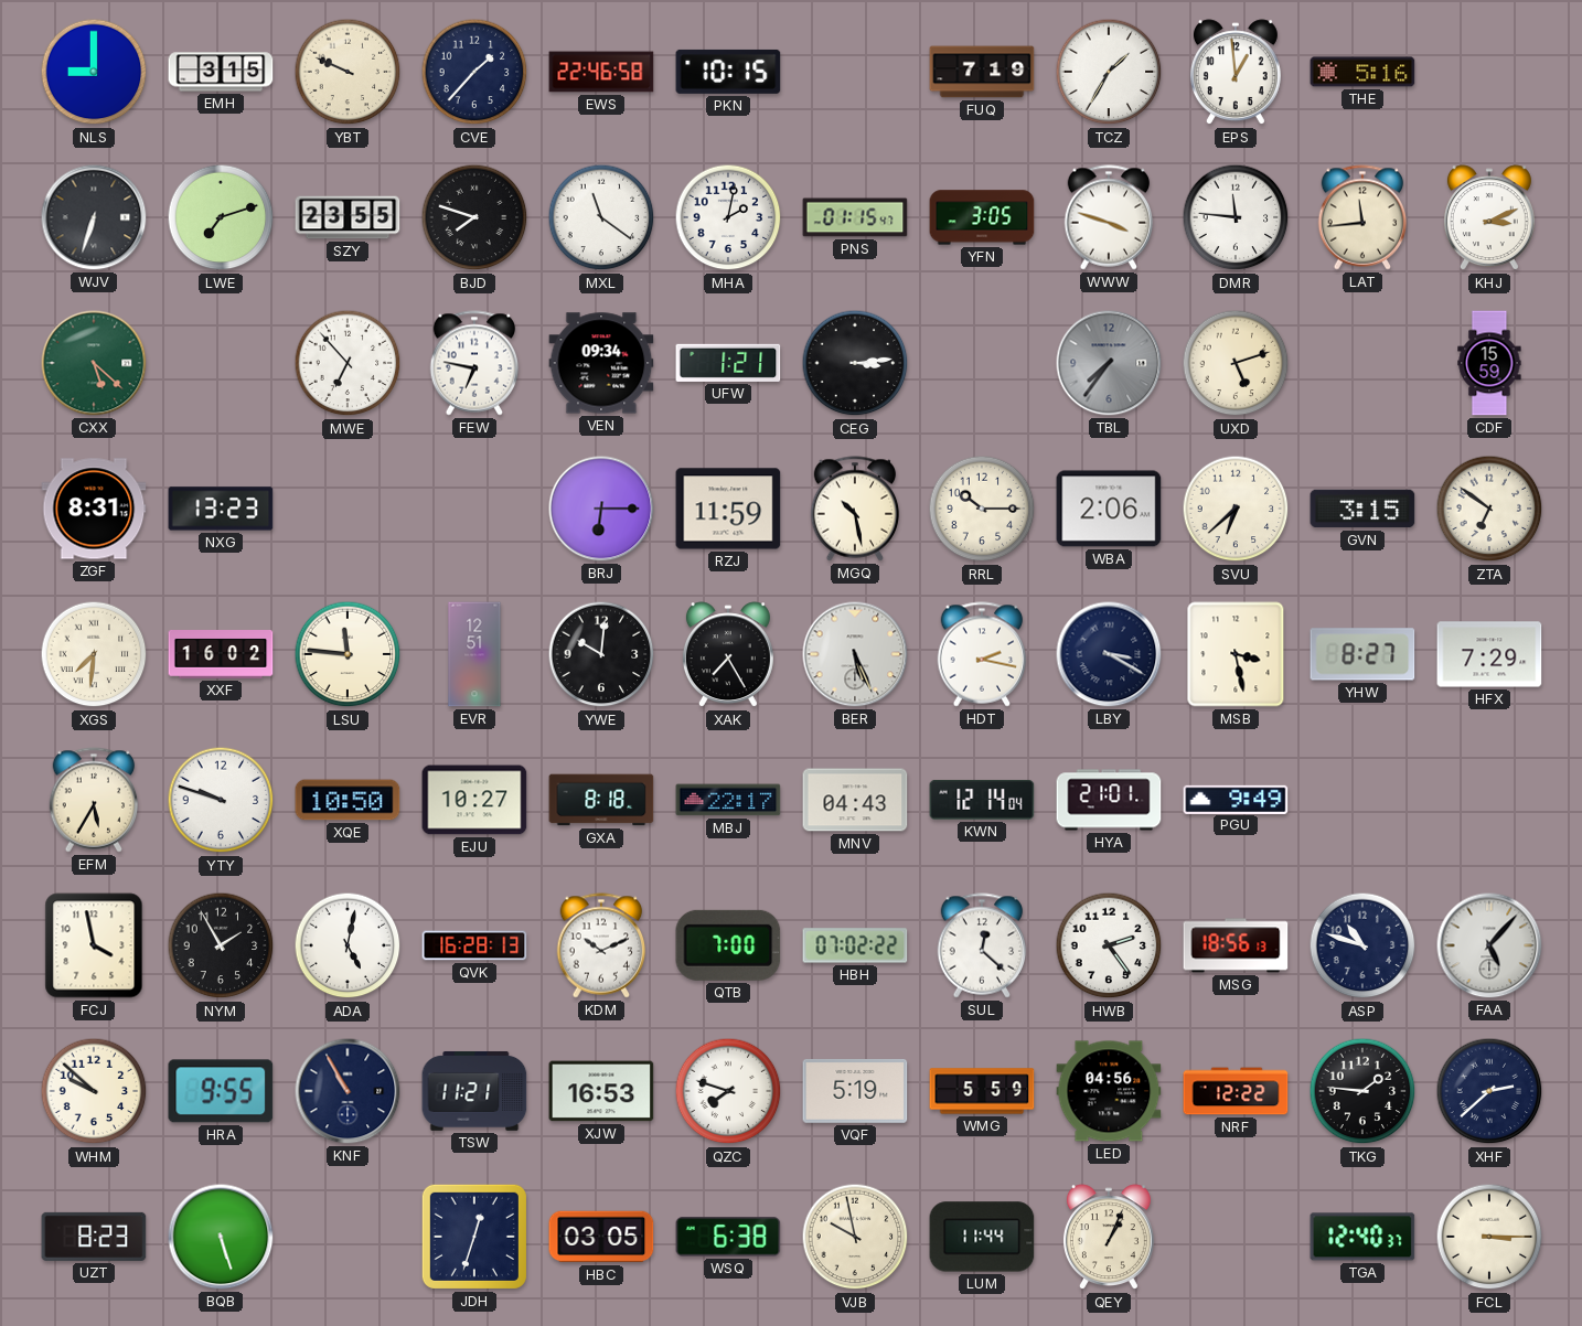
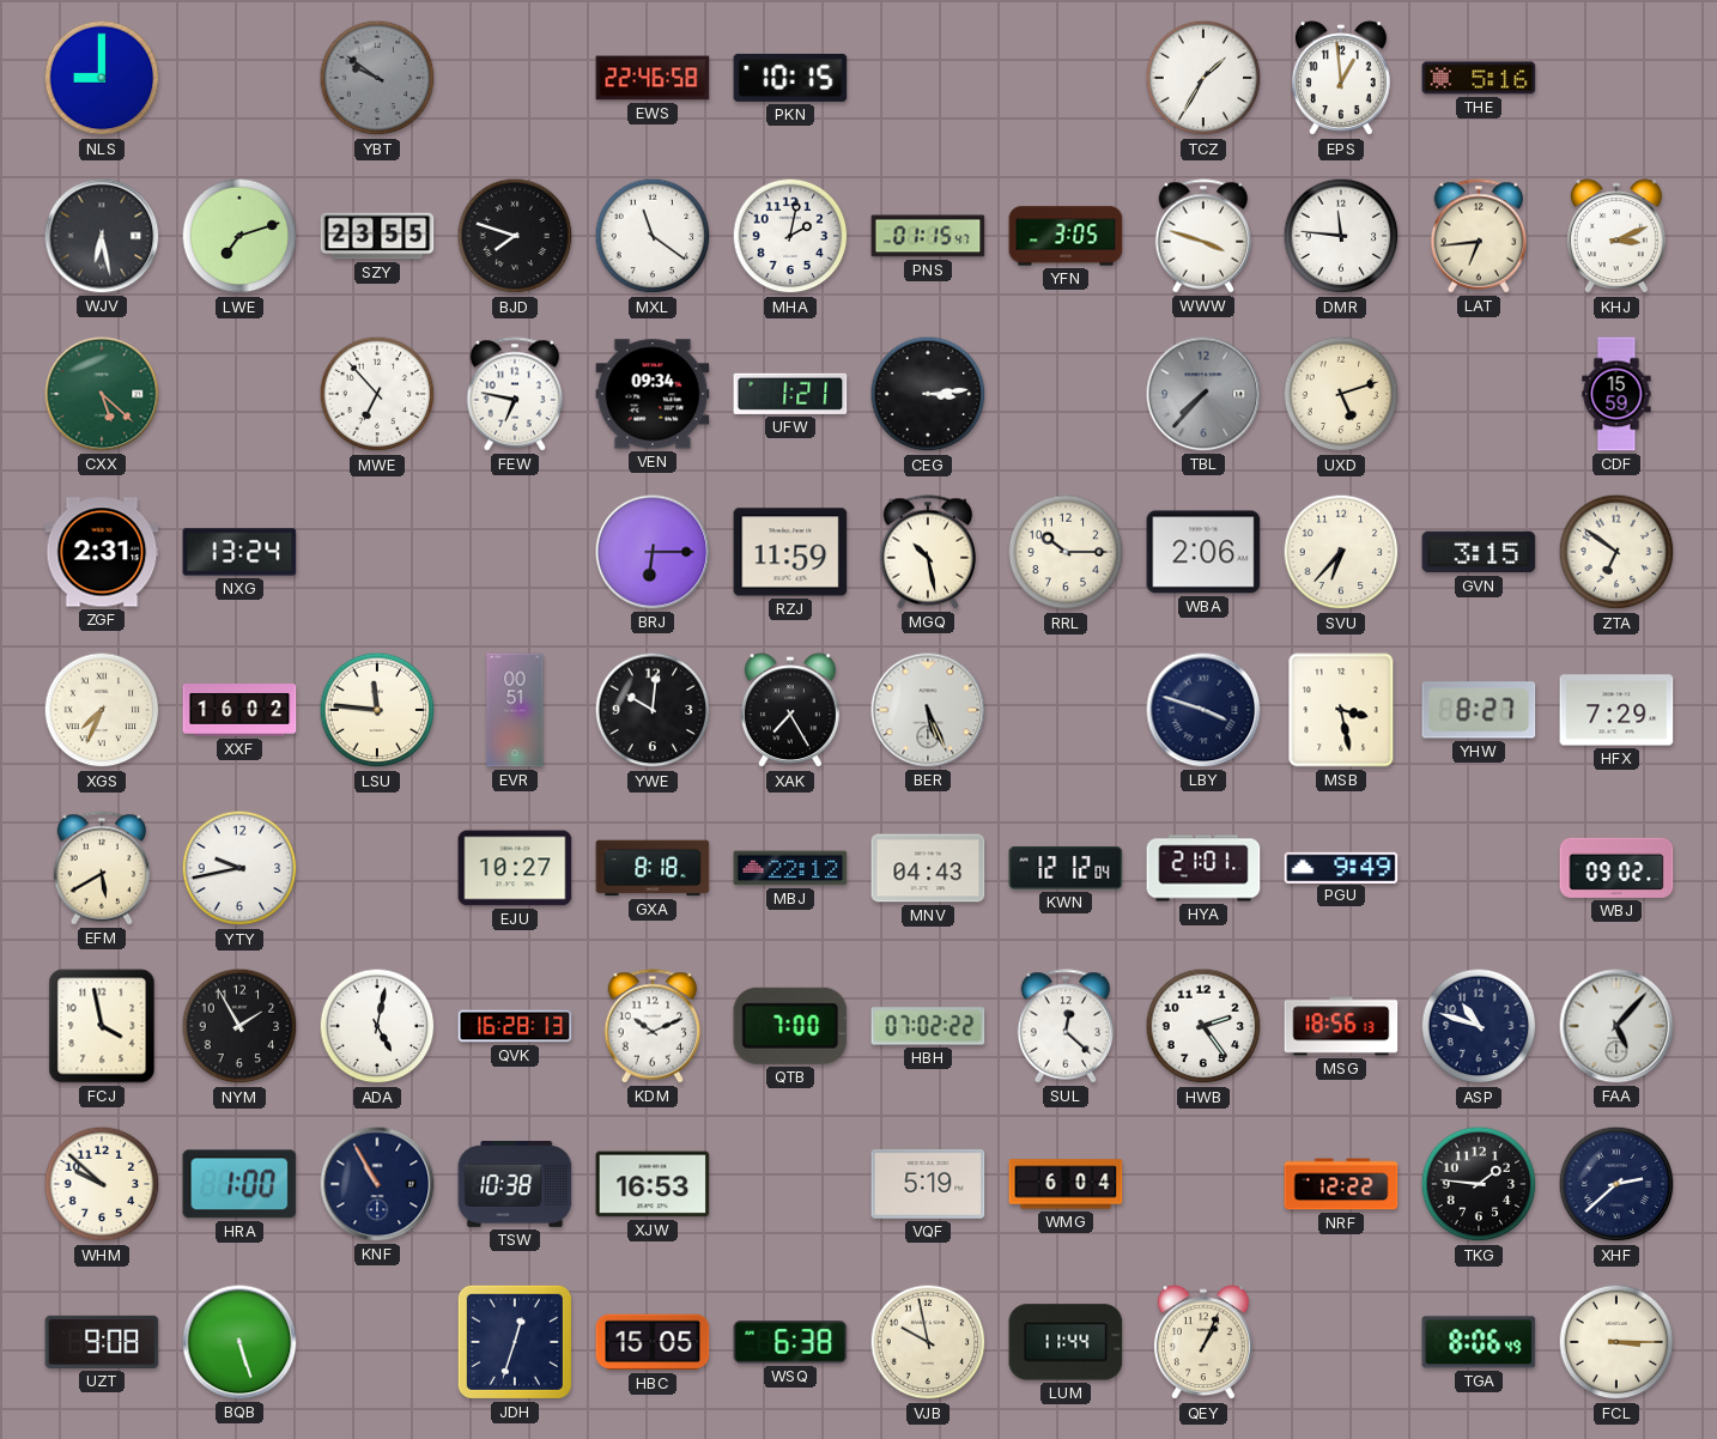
EMH: 3:15 -> none (221, 72)
YBT: 9:49 -> 9:51 (377, 78)
YBT dial: cream -> grey (377, 78)
CVE: 1:37 -> none (474, 72)
FUQ: 7:19 -> none (982, 72)
WJV: 6:33 -> 6:28 (102, 236)
LAT: 11:44 -> 6:44 (1479, 236)
TBL: 7:36 -> 7:37 (1203, 394)
ZGF: 8:31 -> 2:31 (102, 552)
NXG: 13:23 -> 13:24 (239, 552)
SVU: 6:38 -> 6:37 (1341, 552)
XGS: 7:31 -> 7:34 (102, 710)
EVR: 12:51 -> 00:51 (515, 710)
HDT: 2:17 -> none (982, 654)
LBY: 3:20 -> 3:48 (1203, 710)
EFM: 5:35 -> 5:40 (102, 868)
YTY: 9:48 -> 9:43 (239, 868)
XQE: 10:50 -> none (348, 800)
MBJ: 22:17 -> 22:12 (790, 868)
KWN: 12:14 -> 12:12 (1066, 868)
WBJ: none -> 09:02 (1616, 868)
HRA: 9:55 -> 1:00 (239, 1184)
TSW: 11:21 -> 10:38 (515, 1184)
QZC: 7:48 -> none (728, 1091)
WMG: 5:59 -> 6:04 (1066, 1184)
LED: 04:56 -> none (1109, 1091)
UZT: 8:23 -> 9:08 (102, 1342)
HBC: 03:05 -> 15:05 (653, 1342)
TGA: 12:40 -> 8:06 (1479, 1342)
